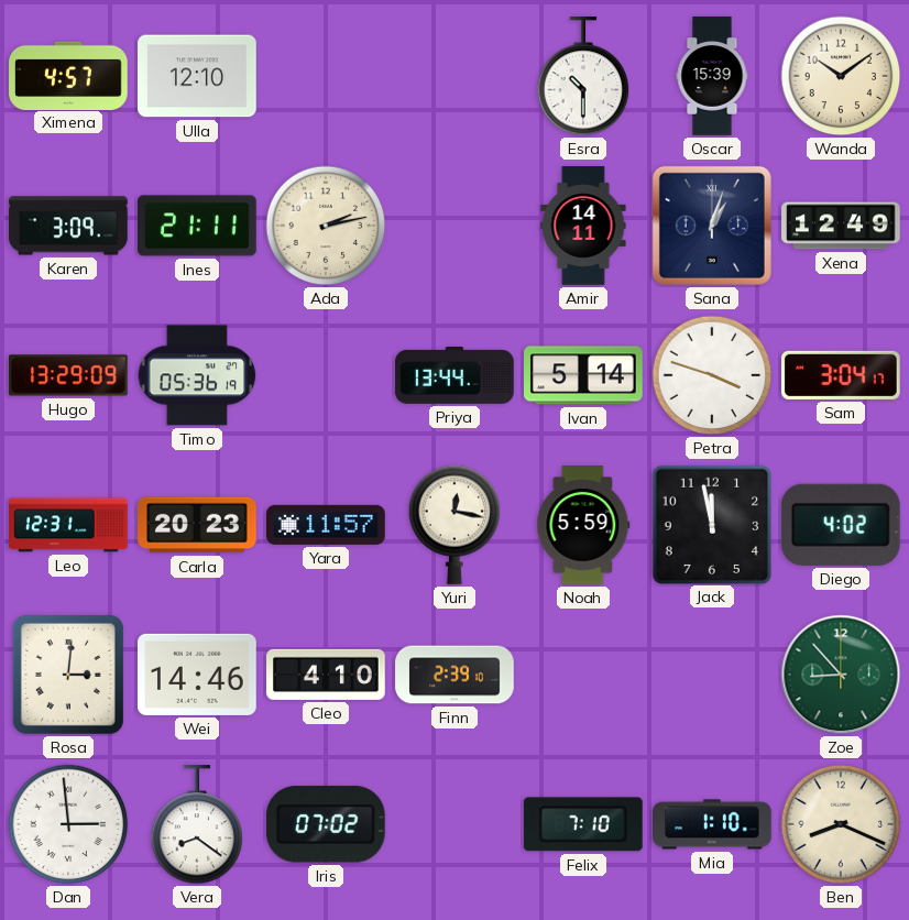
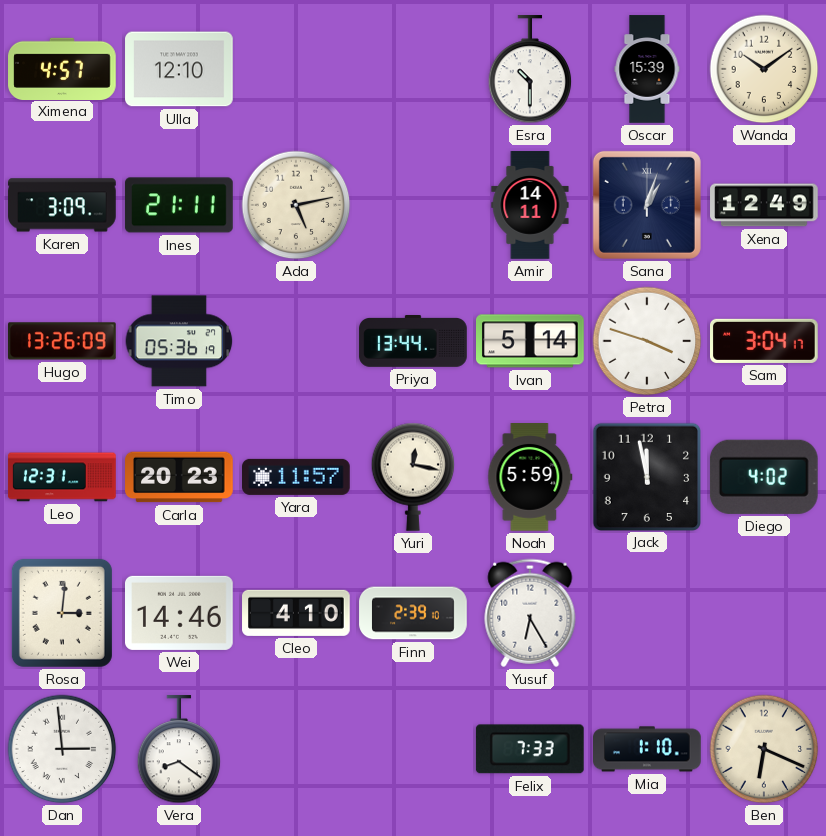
Ada: 2:13 -> 5:13 (296, 205)
Hugo: 13:29 -> 13:26 (63, 341)
Yusuf: none -> 6:25 (530, 613)
Zoe: 8:53 -> none (841, 675)
Iris: 07:02 -> none (326, 824)
Felix: 7:10 -> 7:33 (530, 749)
Ben: 8:19 -> 6:19 (764, 749)
